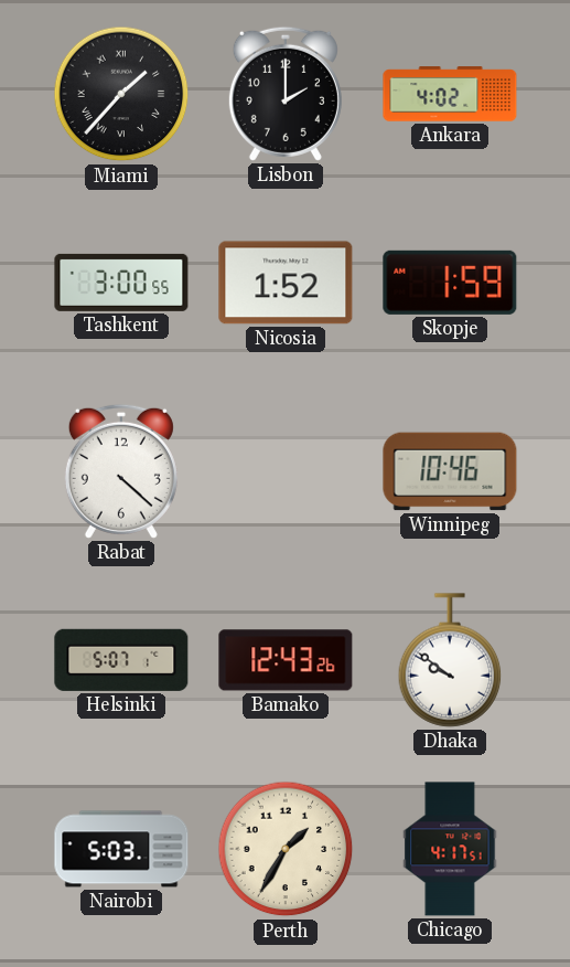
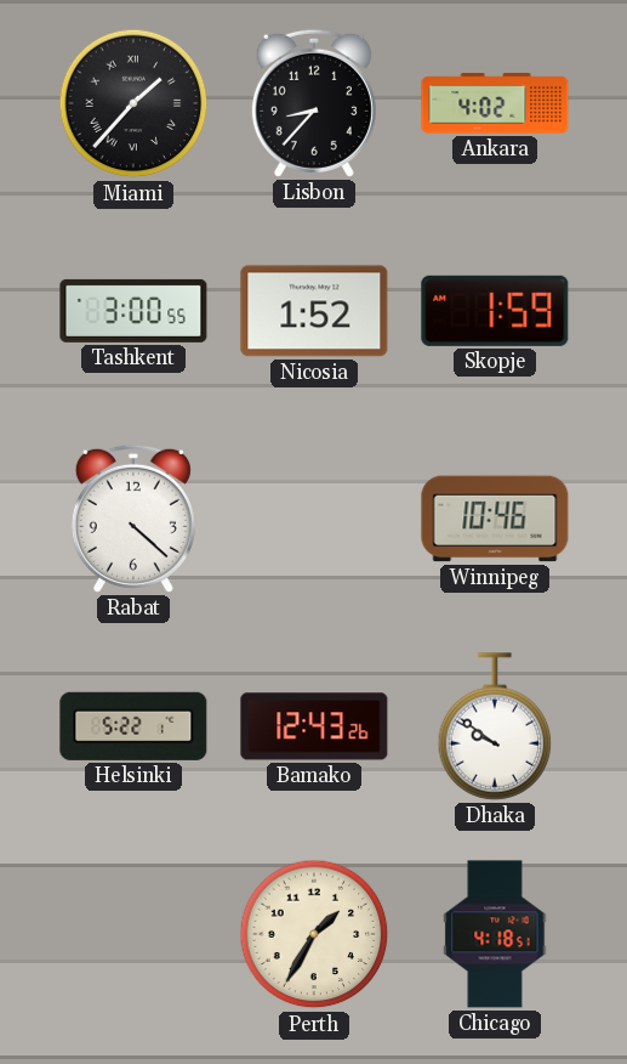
Lisbon: 2:00 -> 8:37 (314, 103)
Helsinki: 5:07 -> 5:22 (133, 726)
Nairobi: 5:03 -> none (121, 849)
Chicago: 4:17 -> 4:18 (495, 934)
